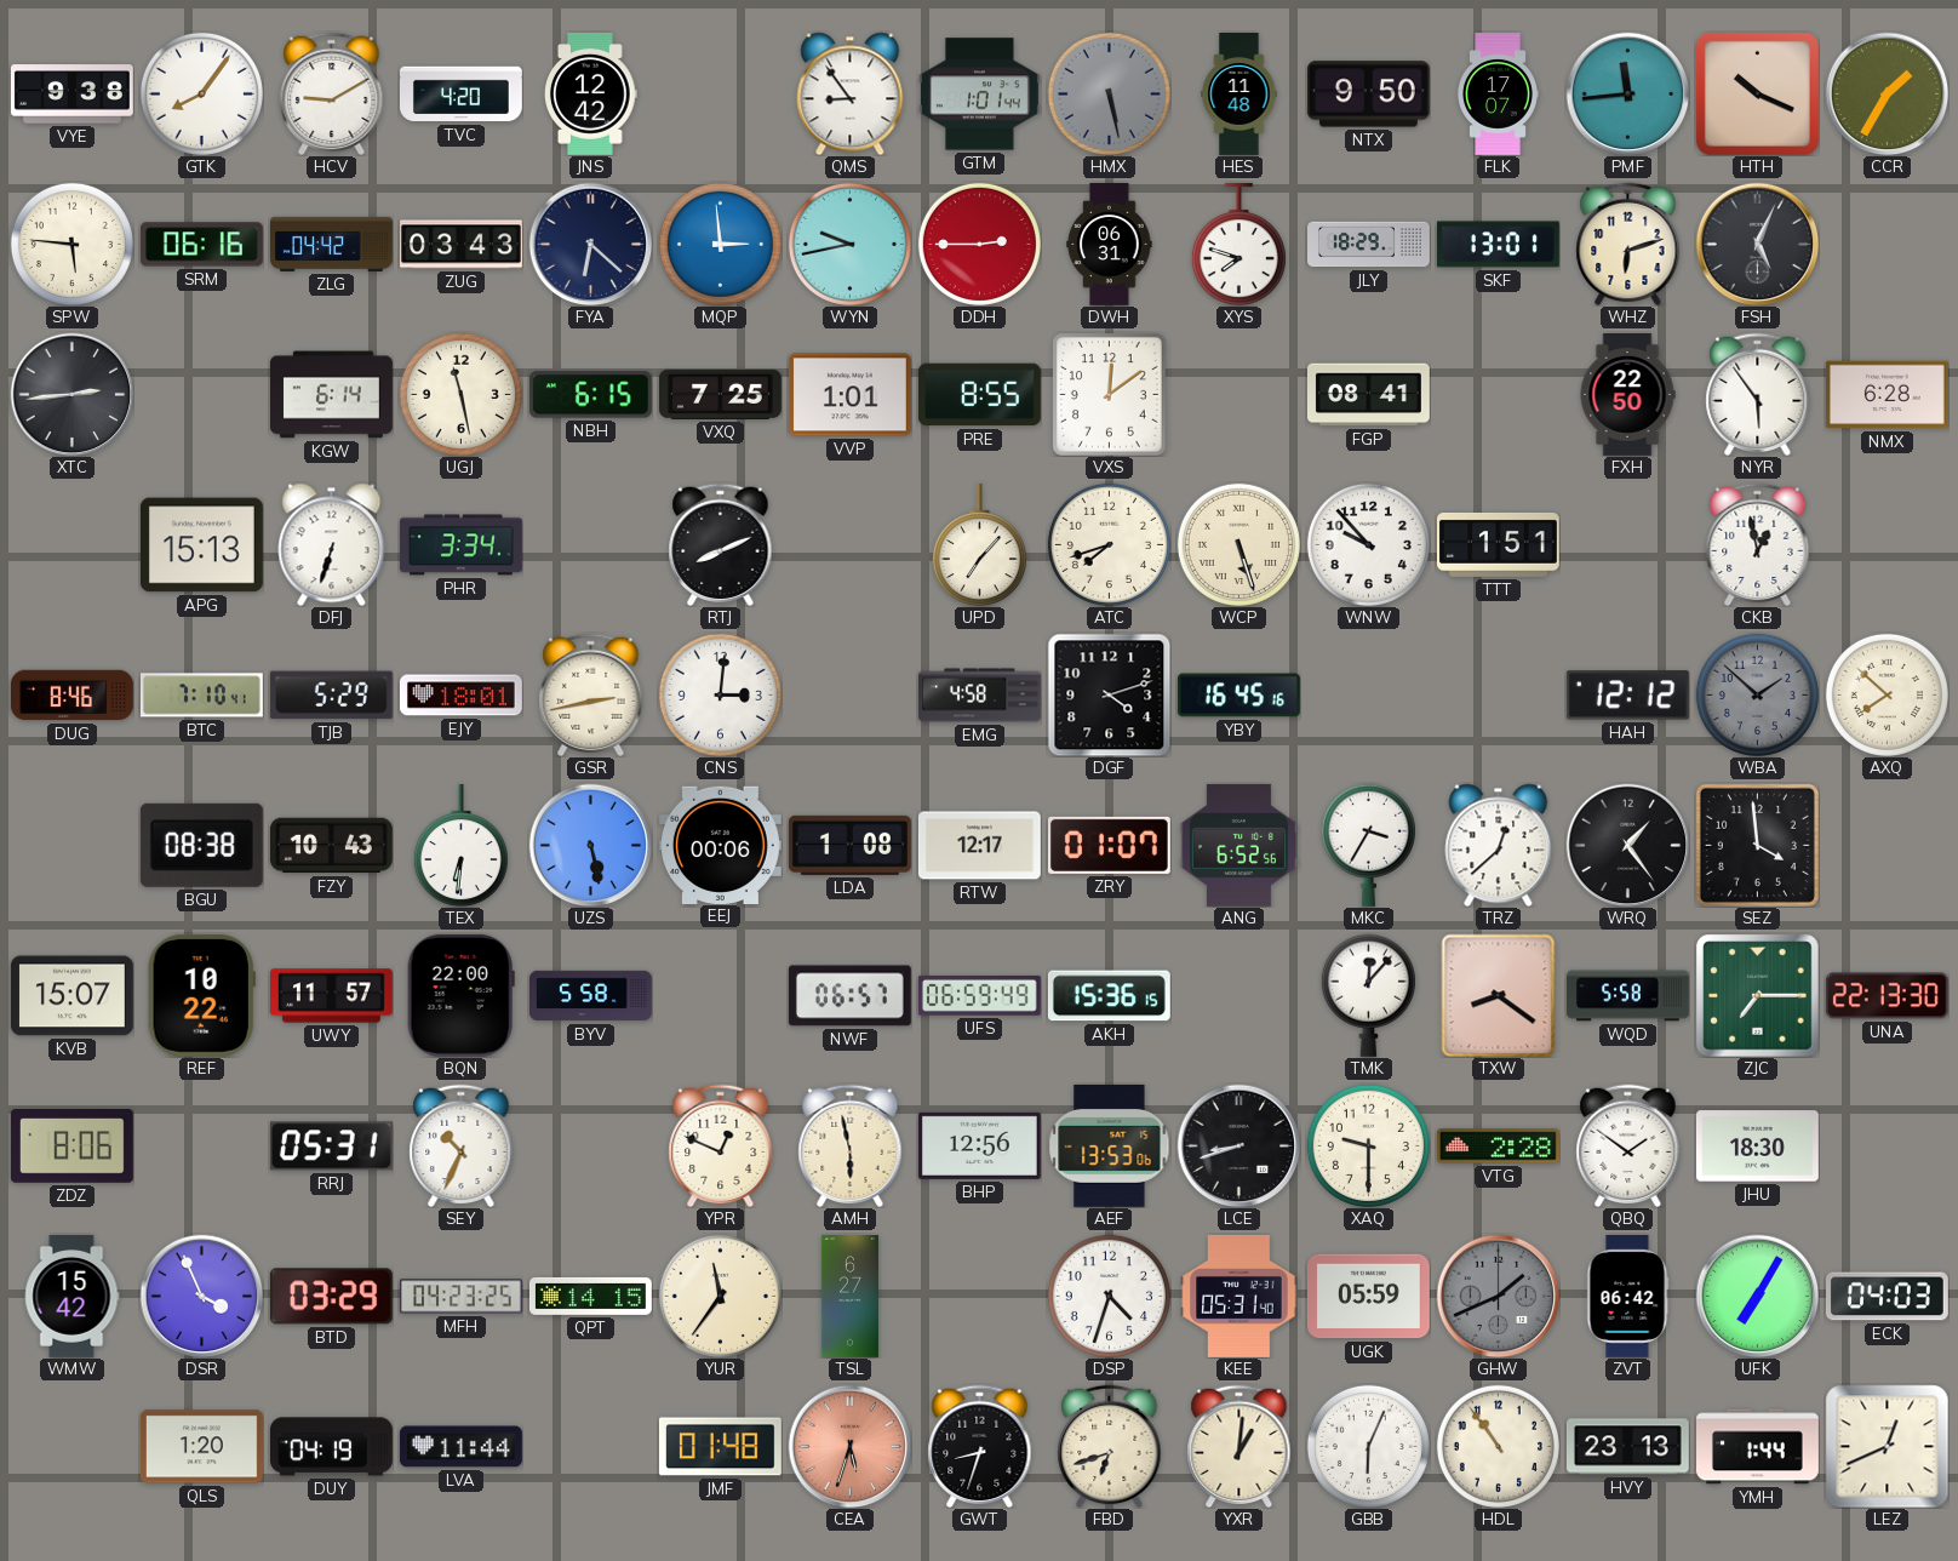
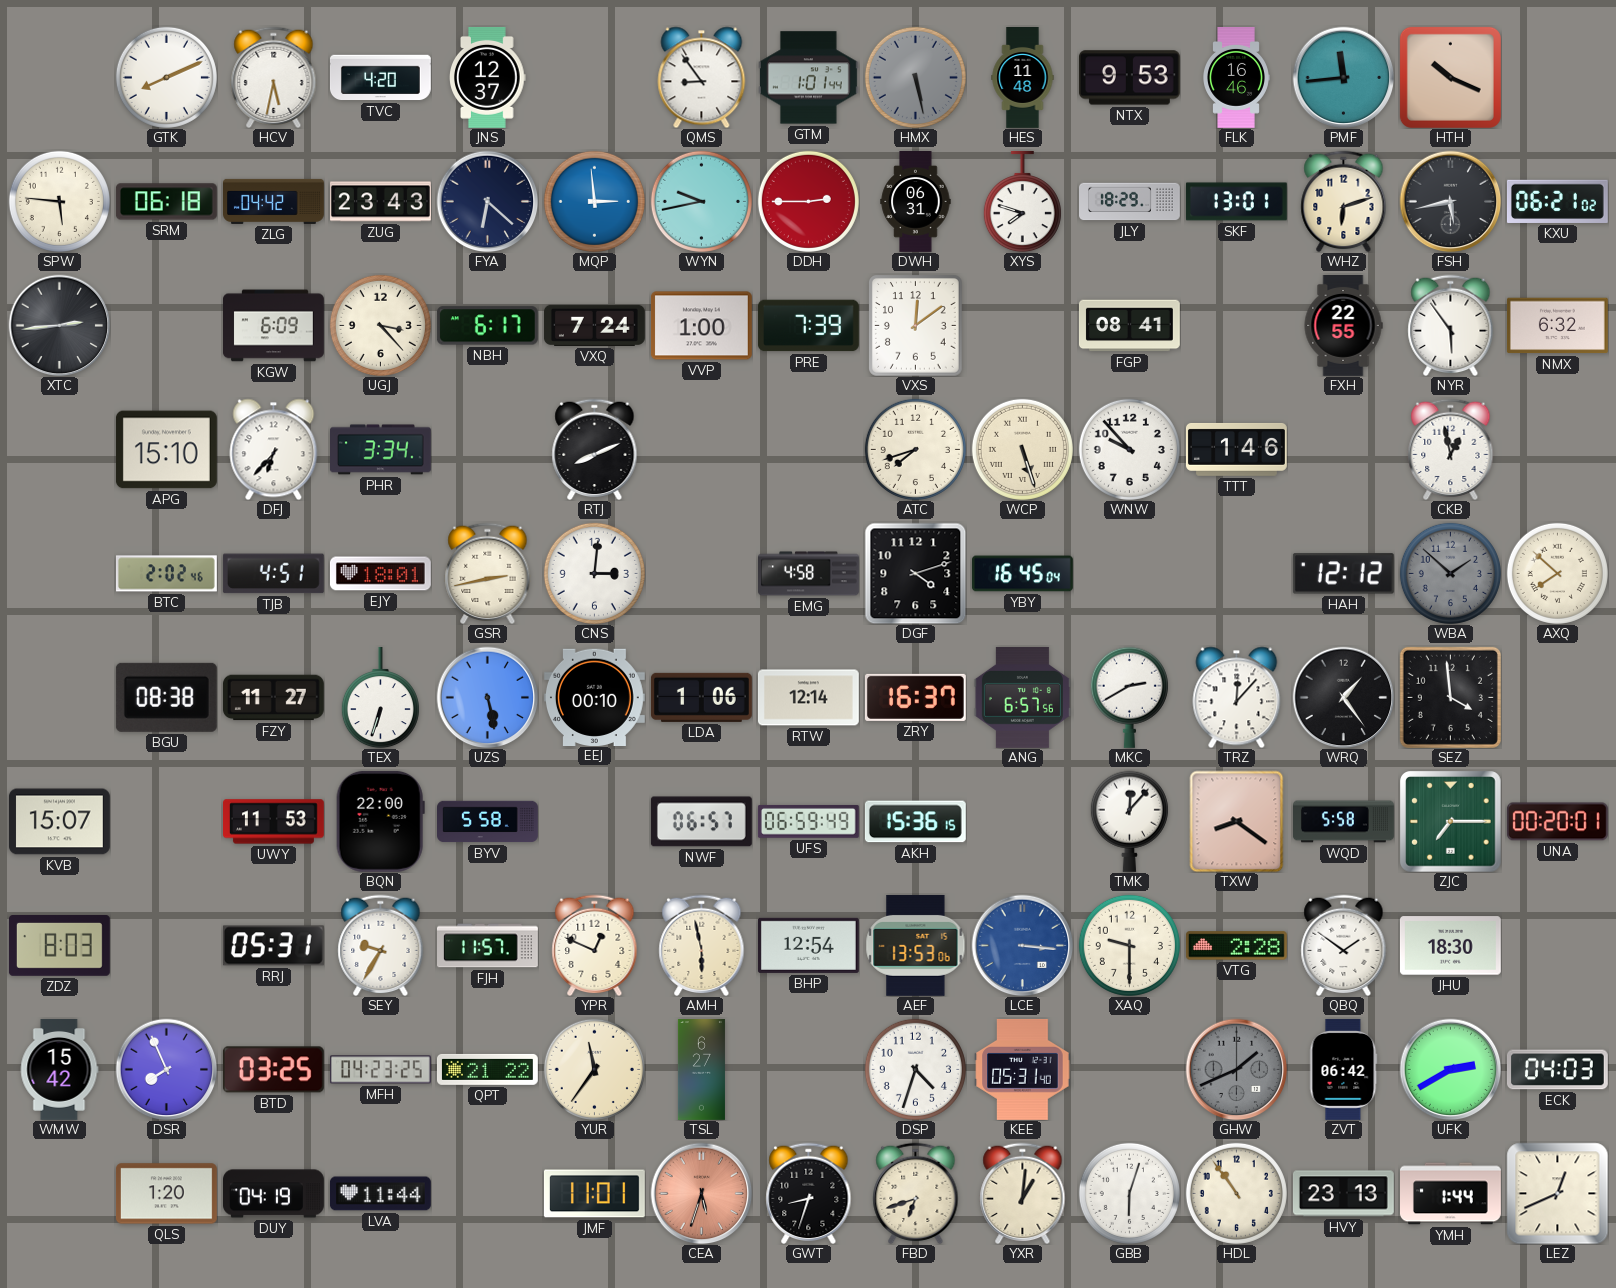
VYE: 9:38 -> none (71, 95)
GTK: 8:06 -> 8:11 (166, 77)
HCV: 9:10 -> 5:32 (274, 77)
JNS: 12:42 -> 12:37 (488, 77)
NTX: 9:50 -> 9:53 (1129, 78)
FLK: 17:07 -> 16:46 (1237, 78)
CCR: 1:35 -> none (1887, 93)
SRM: 06:16 -> 06:18 (166, 202)
ZUG: 03:43 -> 23:43 (381, 202)
FSH: 5:04 -> 5:43 (1450, 201)
KXU: none -> 06:21 (1557, 201)
KGW: 6:14 -> 6:09 (274, 326)
UGJ: 11:28 -> 3:23 (380, 325)
NBH: 6:15 -> 6:17 (487, 326)
VXQ: 7:25 -> 7:24 (594, 325)
VVP: 1:01 -> 1:00 (701, 326)
PRE: 8:55 -> 7:39 (808, 326)
FXH: 22:50 -> 22:55 (1343, 326)
NMX: 6:28 -> 6:32 (1557, 326)
APG: 15:13 -> 15:10 (166, 450)
DFJ: 6:33 -> 6:37 (274, 449)
UPD: 7:07 -> none (979, 544)
TTT: 1:51 -> 1:46 (1237, 449)
DUG: 8:46 -> none (73, 696)
BTC: 7:10 -> 2:02 (166, 574)
TJB: 5:29 -> 4:51 (273, 574)
YBY: 16:45:16 -> 16:45:04 (1022, 574)
FZY: 10:43 -> 11:27 (273, 698)
TEX: 6:31 -> 6:33 (380, 697)
EEJ: 00:06 -> 00:10 (594, 697)
LDA: 1:08 -> 1:06 (701, 697)
RTW: 12:17 -> 12:14 (808, 698)
ZRY: 01:07 -> 16:37 (915, 697)
ANG: 6:52 -> 6:57 (1022, 697)
MKC: 3:35 -> 2:40 (1129, 697)
TRZ: 12:38 -> 12:07 (1237, 697)
REF: 10:22 -> none (201, 995)
UWY: 11:57 -> 11:53 (274, 822)
UNA: 22:13 -> 00:20 (1557, 822)
ZDZ: 8:06 -> 8:03 (59, 946)
SEY: 10:34 -> 9:35 (381, 945)
FJH: none -> 11:57 (488, 946)
BHP: 12:56 -> 12:54 (808, 945)
LCE: 8:42 -> 3:16 (1022, 945)
LCE dial: black -> blue (1022, 945)
DSR: 3:56 -> 7:56 (166, 1069)
BTD: 03:29 -> 03:25 (273, 1070)
QPT: 14:15 -> 21:22 (487, 1069)
UGK: 05:59 -> none (1368, 1297)
UFK: 7:05 -> 2:40 (1450, 1069)
JMF: 01:48 -> 11:01 (594, 1194)
GBB: 6:04 -> 6:03 (1129, 1193)
